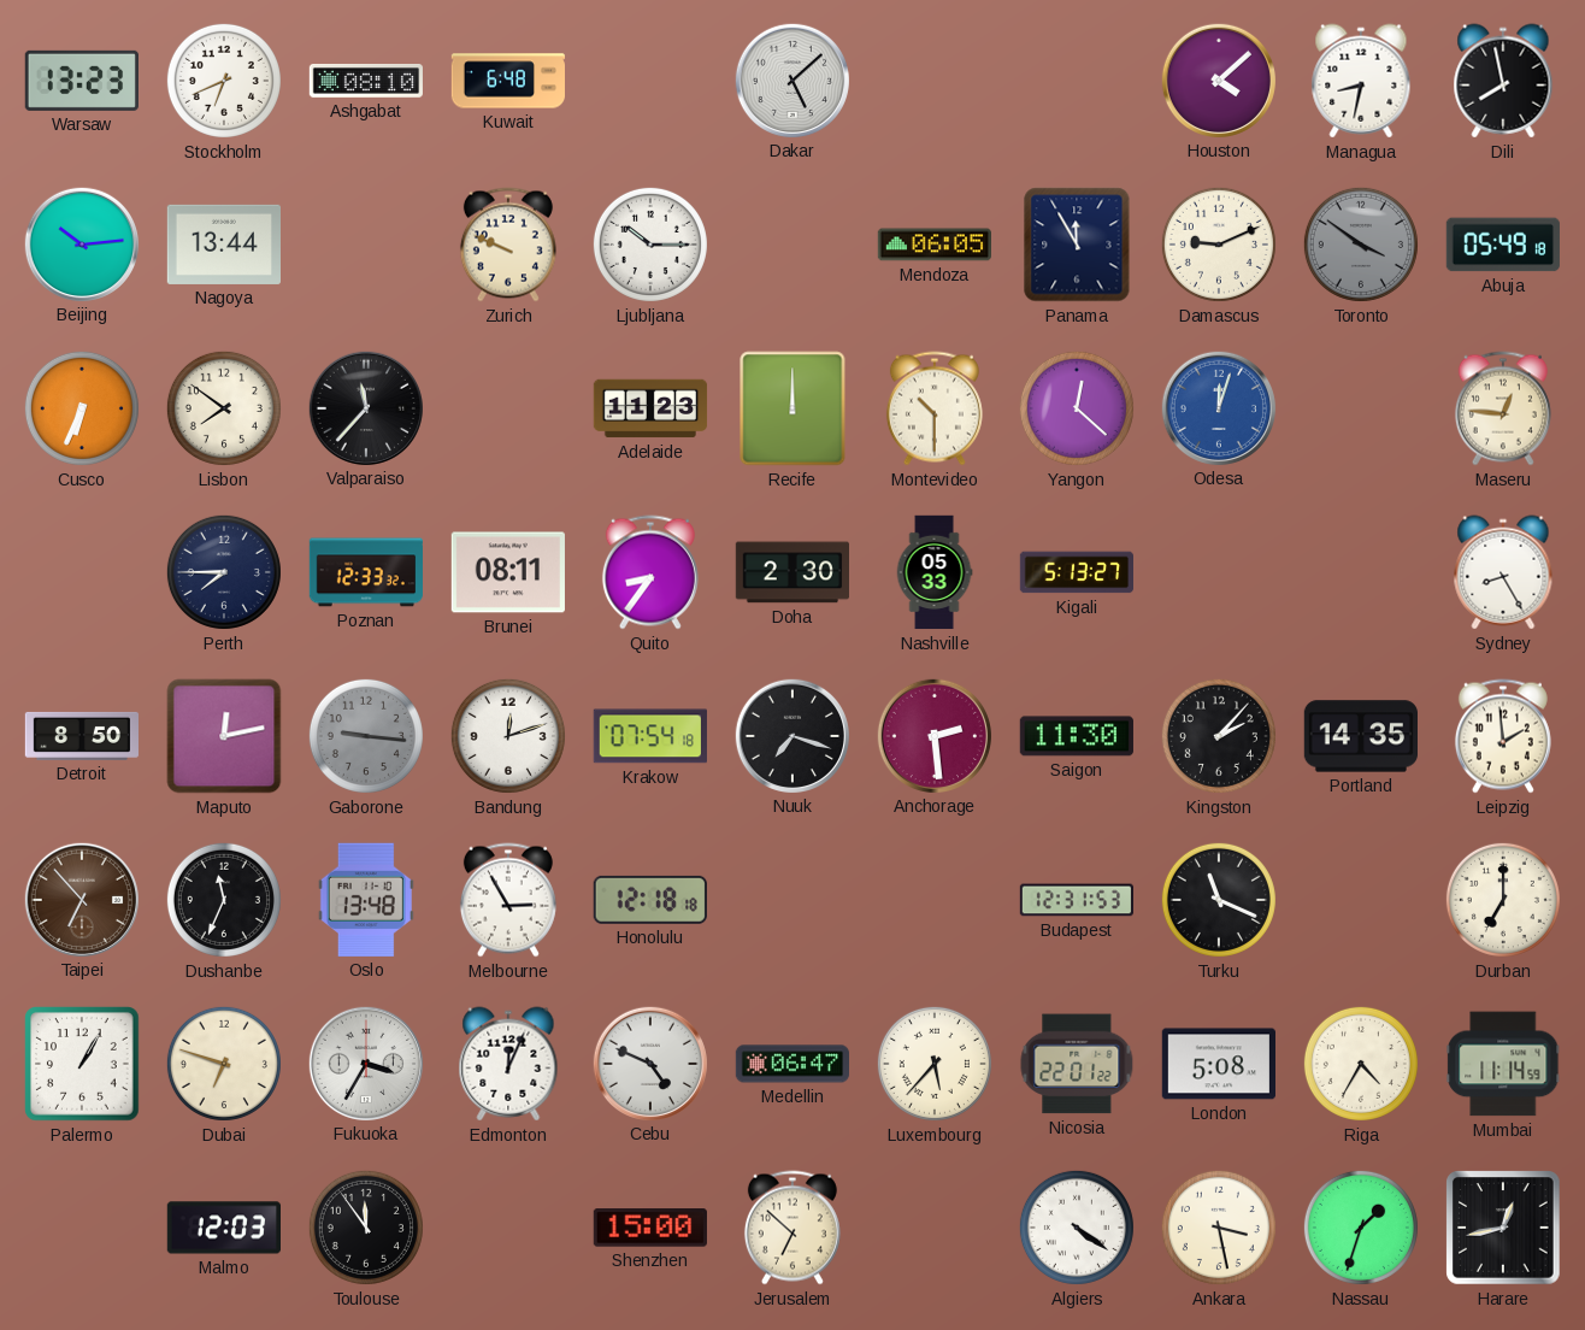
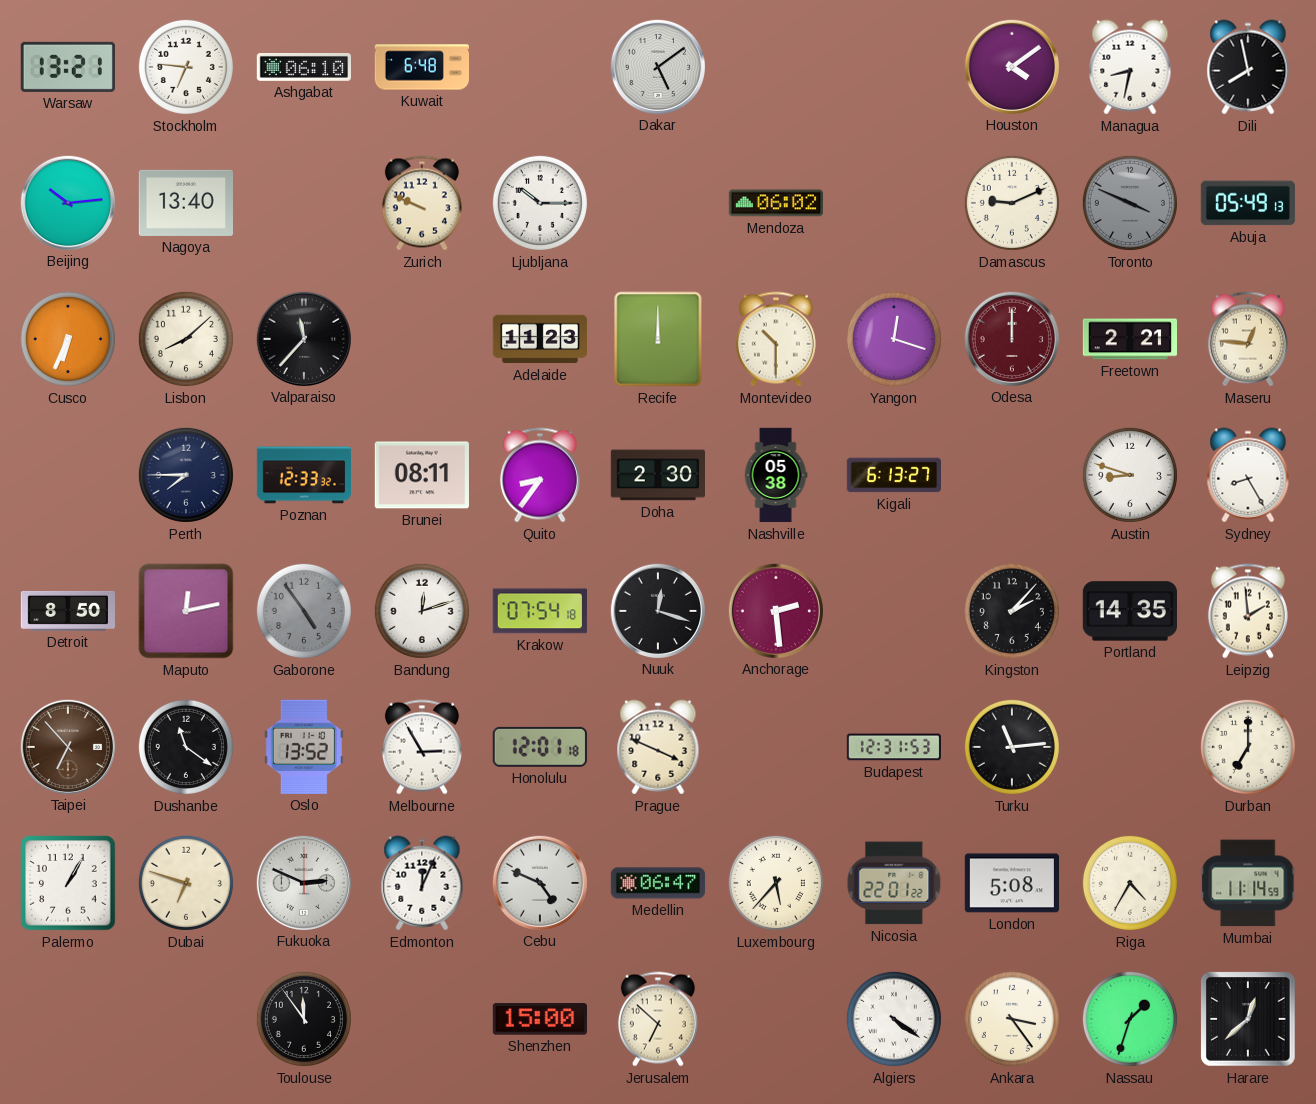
Warsaw: 13:23 -> 13:21 (68, 67)
Stockholm: 6:41 -> 6:46 (186, 67)
Ashgabat: 08:10 -> 06:10 (303, 68)
Dakar: 5:08 -> 5:09 (657, 66)
Houston: 4:08 -> 4:09 (1011, 66)
Nagoya: 13:44 -> 13:40 (185, 203)
Mendoza: 06:05 -> 06:02 (775, 203)
Panama: 11:55 -> none (1077, 245)
Toronto: 3:51 -> 3:49 (1130, 203)
Abuja: 05:49:18 -> 05:49:13 (1248, 203)
Lisbon: 7:51 -> 8:08 (186, 339)
Yangon: 12:22 -> 12:18 (894, 339)
Odesa: 12:03 -> 12:00 (1011, 338)
Odesa dial: blue -> burgundy (1011, 338)
Freetown: none -> 2:21 (1129, 339)
Nashville: 05:33 -> 05:38 (776, 475)
Kigali: 5:13 -> 6:13 (893, 475)
Austin: none -> 8:48 (1130, 475)
Gaborone: 9:16 -> 4:54 (304, 611)
Nuuk: 7:18 -> 12:18 (657, 610)
Saigon: 11:30 -> none (1077, 736)
Dushanbe: 11:34 -> 11:21 (186, 747)
Oslo: 13:48 -> 13:52 (304, 747)
Honolulu: 12:18 -> 12:01 (540, 747)
Prague: none -> 3:49 (658, 747)
Turku: 11:19 -> 11:14 (1012, 747)
Fukuoka: 3:35 -> 2:49 (303, 882)
Malmo: 12:03 -> none (223, 1228)
Ankara: 3:28 -> 3:24 (1012, 1019)
Harare: 12:43 -> 12:38 (1248, 1019)
